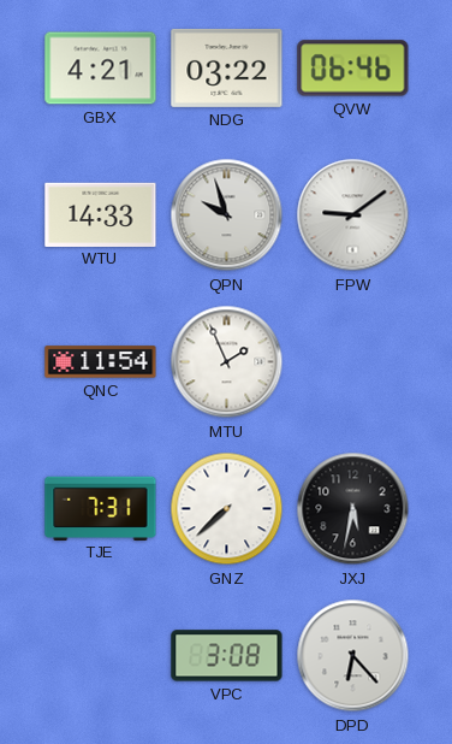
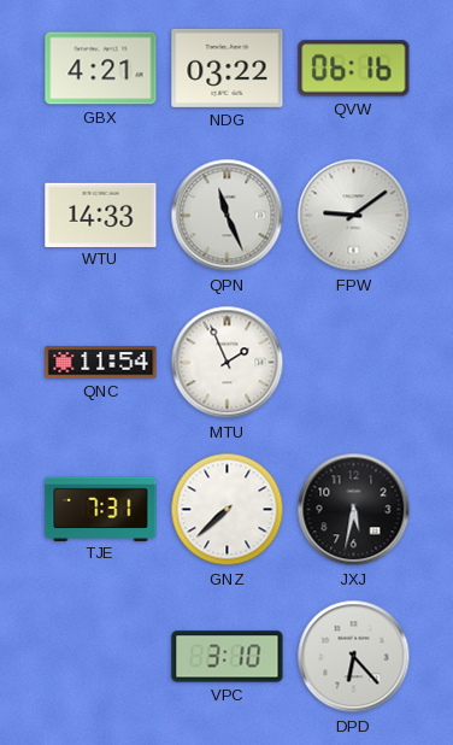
QVW: 06:46 -> 06:16 (354, 69)
QPN: 9:57 -> 11:26 (228, 216)
VPC: 3:08 -> 3:10 (228, 657)
